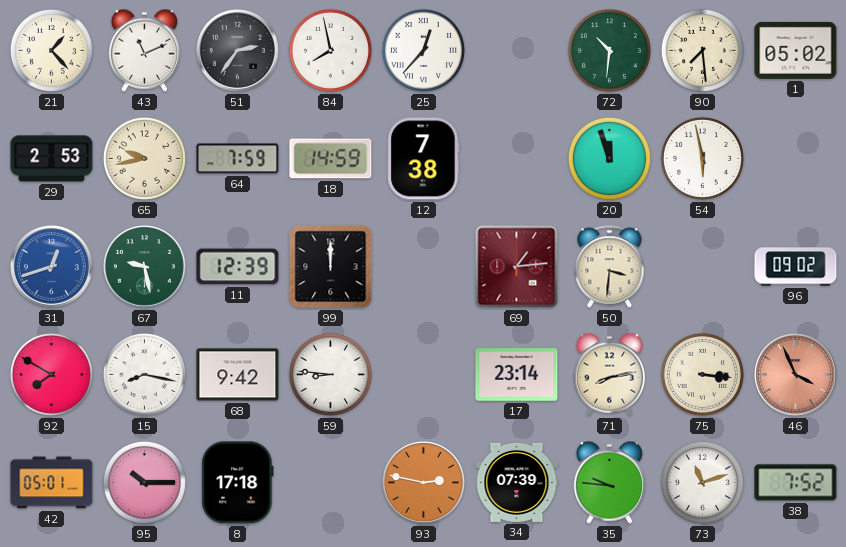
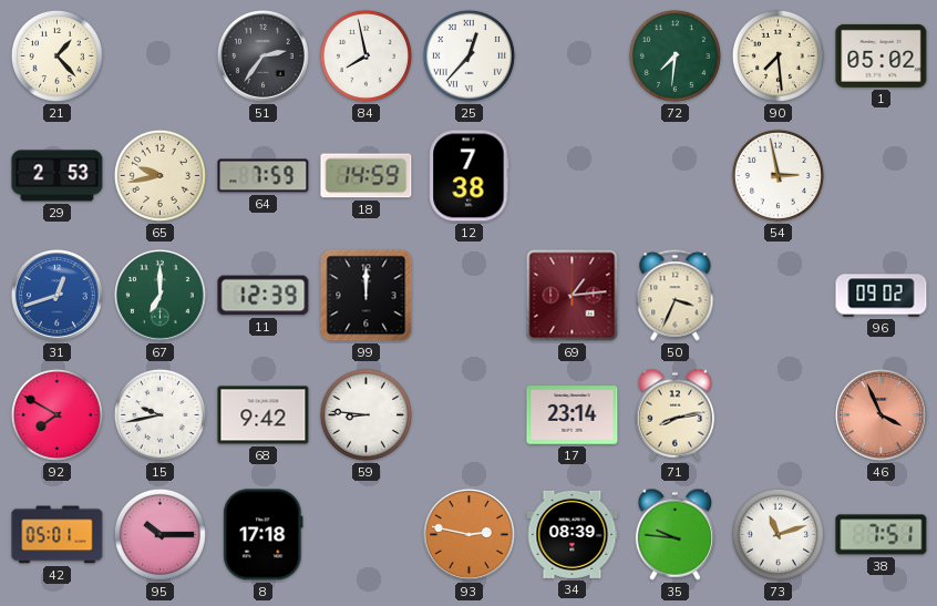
43: 11:11 -> none (144, 50)
72: 10:31 -> 7:31 (675, 55)
20: 11:57 -> none (609, 158)
54: 5:58 -> 2:58 (778, 175)
67: 9:28 -> 7:00 (159, 295)
50: 3:31 -> 3:34 (676, 296)
15: 8:17 -> 9:43 (159, 414)
75: 3:16 -> none (702, 374)
34: 07:39 -> 08:39 (573, 534)
38: 7:52 -> 7:51 (882, 535)
